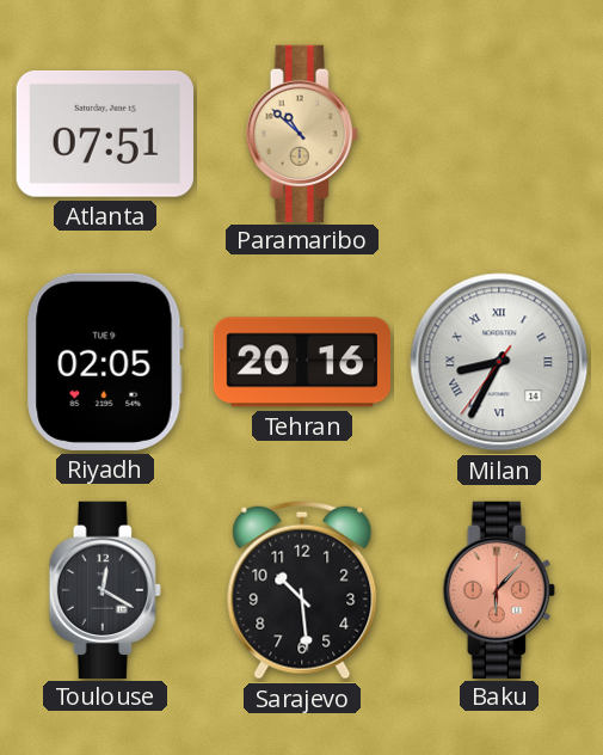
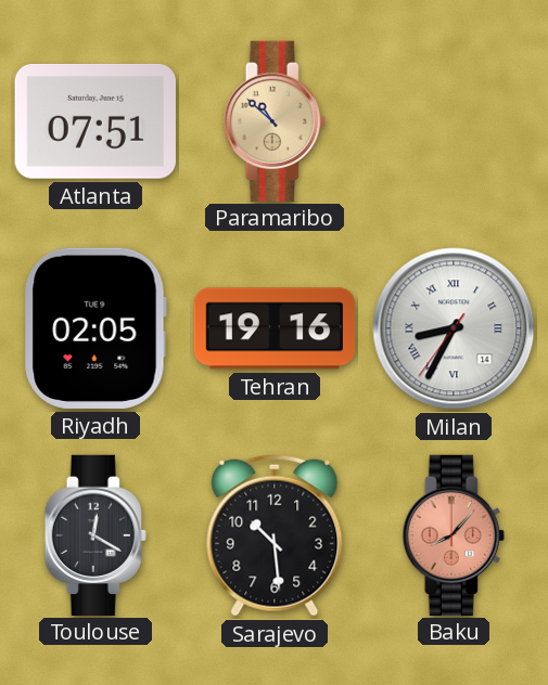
Tehran: 20:16 -> 19:16 (273, 328)
Baku: 6:07 -> 8:07 (454, 534)
